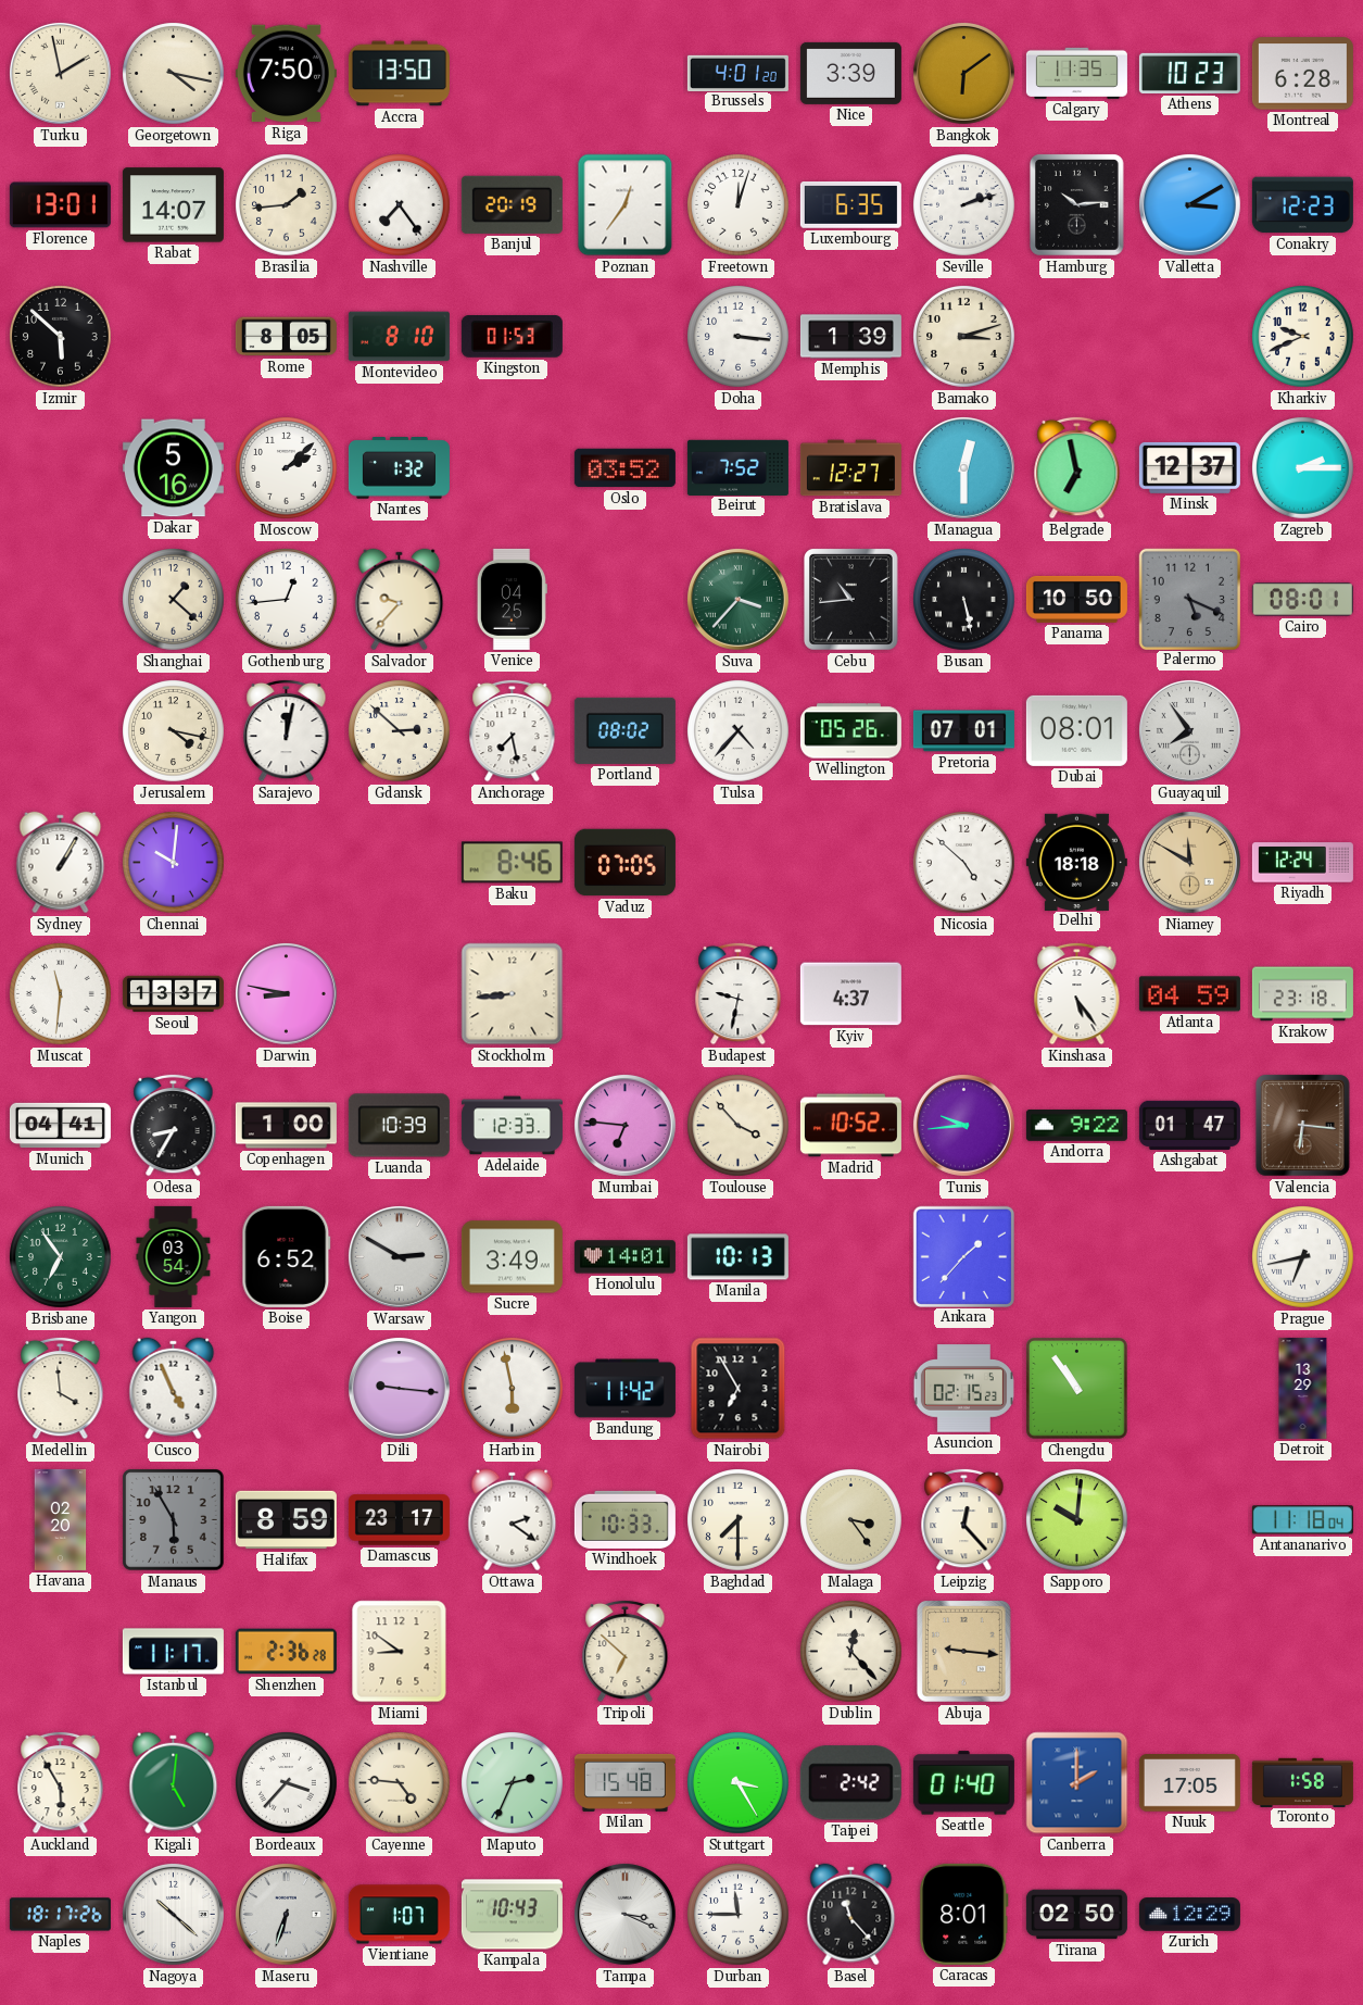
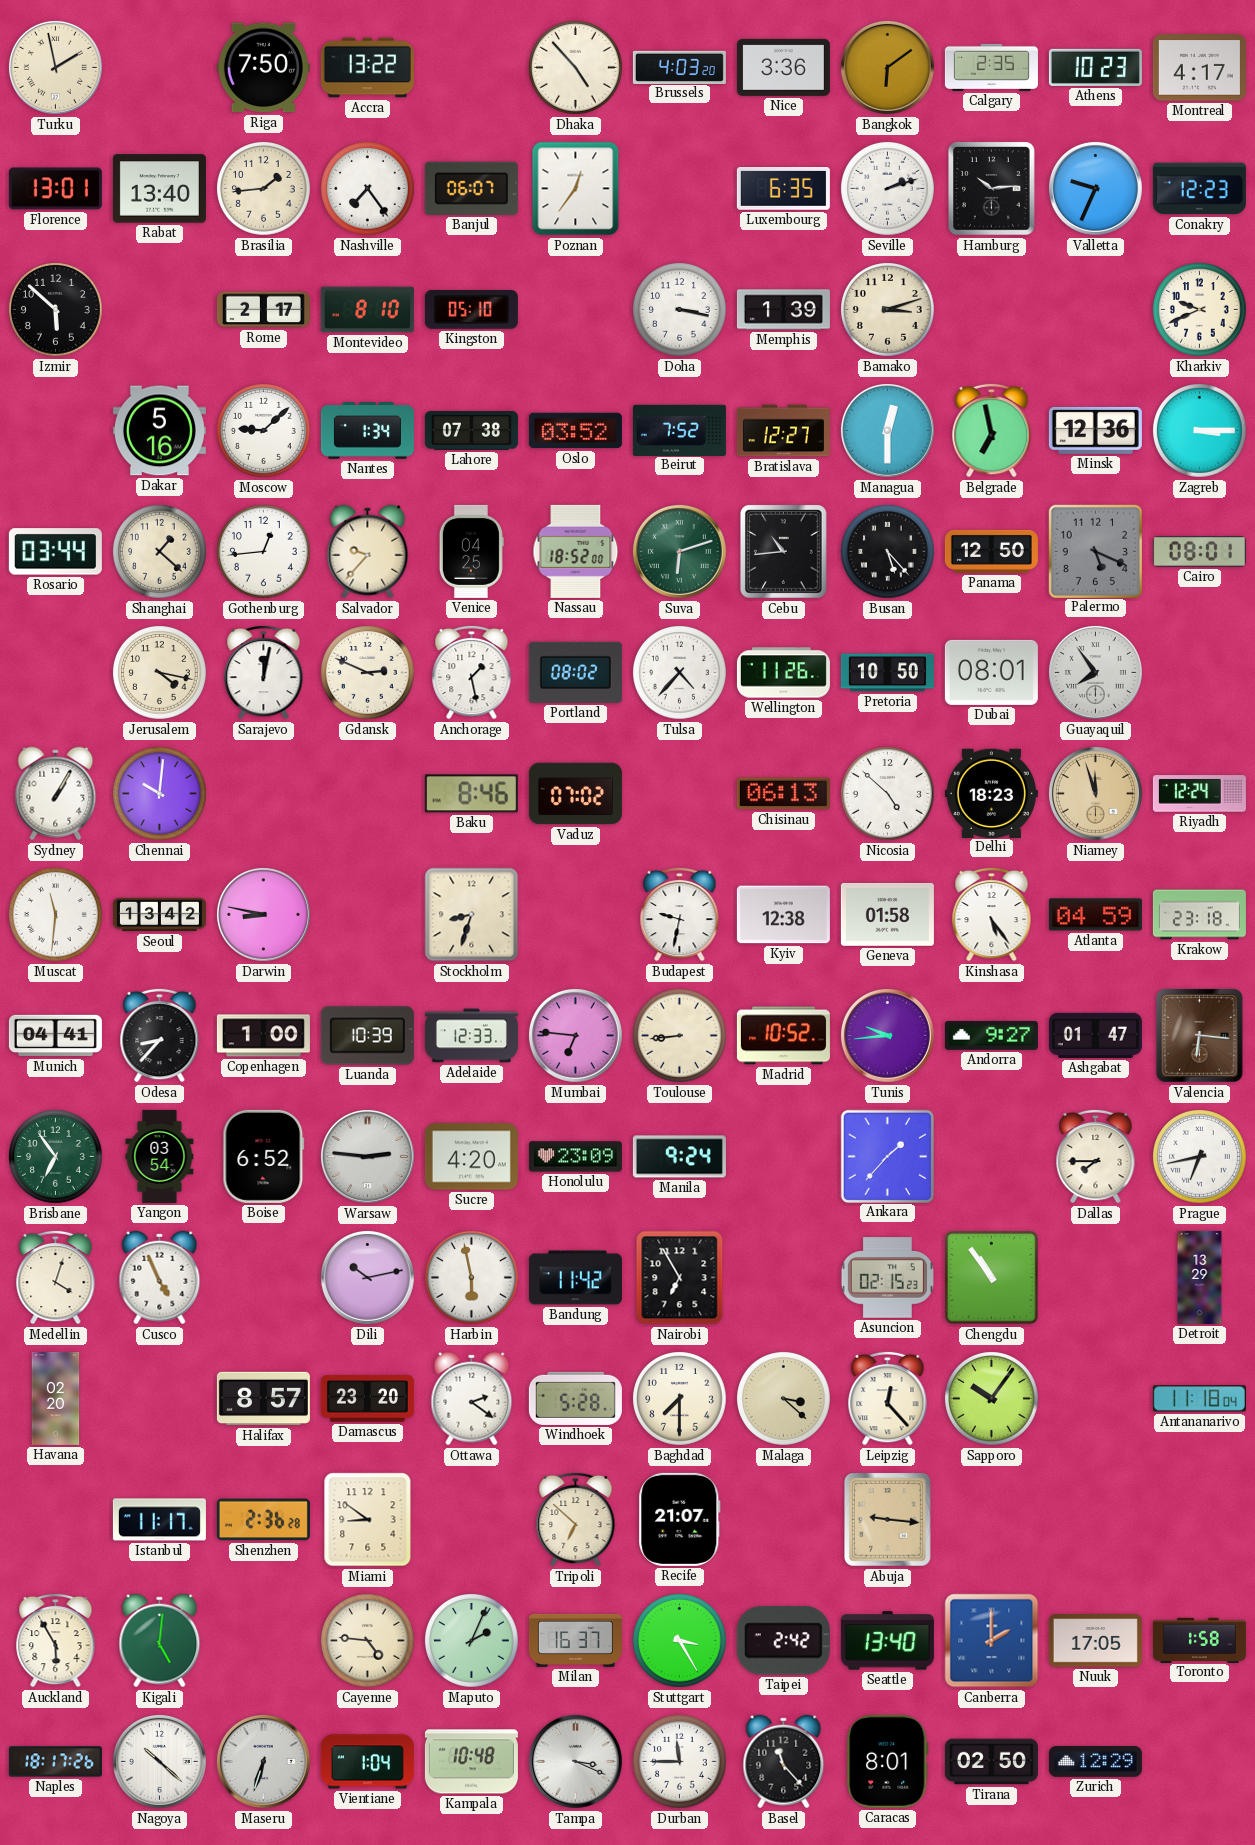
Georgetown: 4:17 -> none (174, 74)
Accra: 13:50 -> 13:22 (367, 68)
Dhaka: none -> 4:53 (576, 68)
Brussels: 4:01 -> 4:03 (679, 67)
Nice: 3:39 -> 3:36 (783, 67)
Calgary: 11:35 -> 2:35 (991, 67)
Montreal: 6:28 -> 4:17 (1199, 68)
Rabat: 14:07 -> 13:40 (159, 189)
Banjul: 20:19 -> 06:07 (471, 188)
Freetown: 12:03 -> none (739, 205)
Valletta: 3:10 -> 9:34 (1095, 188)
Rome: 8:05 -> 2:17 (263, 310)
Kingston: 01:53 -> 05:10 (471, 310)
Doha: 3:16 -> 3:17 (680, 310)
Moscow: 2:08 -> 9:08 (264, 431)
Nantes: 1:32 -> 1:34 (367, 431)
Lahore: none -> 07:38 (471, 431)
Minsk: 12:37 -> 12:36 (1095, 430)
Zagreb: 2:15 -> 3:15 (1200, 431)
Rosario: none -> 03:44 (55, 552)
Nassau: none -> 18:52 (576, 551)
Suva: 3:37 -> 6:12 (679, 551)
Busan: 5:28 -> 5:23 (888, 552)
Panama: 10:50 -> 12:50 (991, 551)
Gdansk: 2:52 -> 2:49 (368, 673)
Anchorage: 7:28 -> 1:28 (472, 672)
Wellington: 05:26 -> 11:26 (783, 673)
Pretoria: 07:01 -> 10:50 (887, 673)
Vaduz: 07:05 -> 07:02 (575, 794)
Chisinau: none -> 06:13 (783, 794)
Delhi: 18:18 -> 18:23 (991, 793)
Niamey: 11:50 -> 11:57 (1095, 793)
Seoul: 13:37 -> 13:42 (159, 915)
Stockholm: 8:44 -> 8:33 (472, 915)
Kyiv: 4:37 -> 12:38 (783, 915)
Geneva: none -> 01:58 (887, 915)
Odesa: 8:35 -> 8:37 (160, 1035)
Toulouse: 3:53 -> 8:44 (680, 1036)
Andorra: 9:22 -> 9:27 (991, 1035)
Warsaw: 2:50 -> 2:46 (367, 1156)
Sucre: 3:49 -> 4:20 (471, 1157)
Honolulu: 14:01 -> 23:09 (575, 1157)
Manila: 10:13 -> 9:24 (679, 1157)
Dallas: none -> 7:45 (1096, 1156)
Medellin: 3:59 -> 4:03 (56, 1277)
Dili: 9:16 -> 10:13 (367, 1277)
Manaus: 5:55 -> none (174, 1520)
Halifax: 8:59 -> 8:57 (263, 1399)
Damascus: 23:17 -> 23:20 (367, 1399)
Windhoek: 10:33 -> 5:28 (575, 1398)
Malaga: 3:24 -> 3:22 (784, 1399)
Sapporo: 10:01 -> 10:06 (992, 1399)
Recife: none -> 21:07 (680, 1519)
Dublin: 12:23 -> none (851, 1652)
Bordeaux: 3:37 -> none (287, 1783)
Maputo: 2:34 -> 2:04 (472, 1641)
Milan: 15:48 -> 16:37 (575, 1640)
Seattle: 01:40 -> 13:40 (887, 1641)
Vientiane: 1:07 -> 1:04 (367, 1762)
Kampala: 10:43 -> 10:48 (471, 1762)
